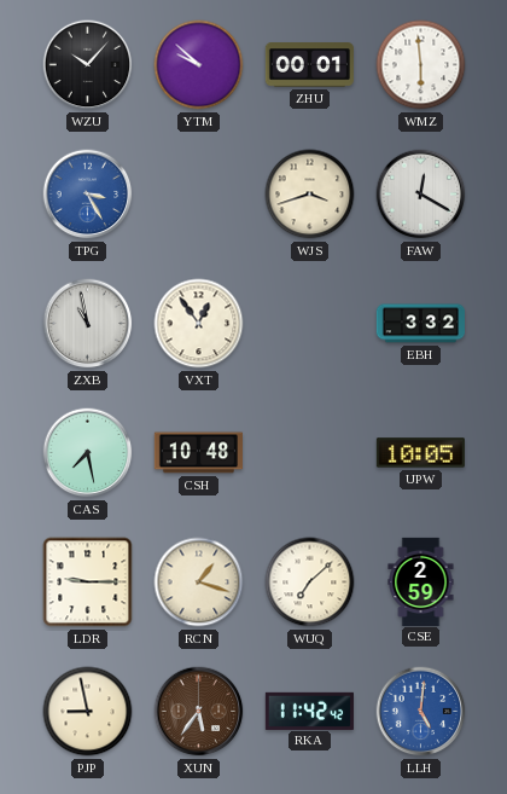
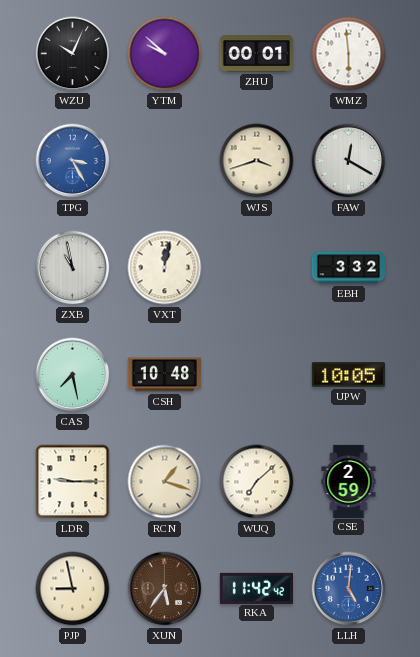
WZU: 10:07 -> 10:04 (73, 54)
VXT: 12:54 -> 12:02 (165, 268)
